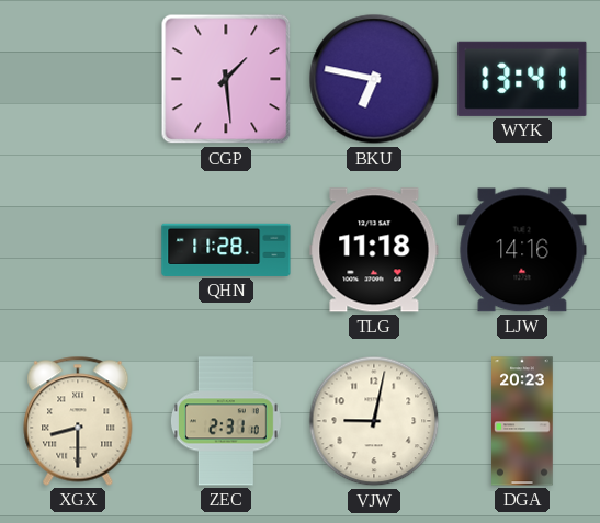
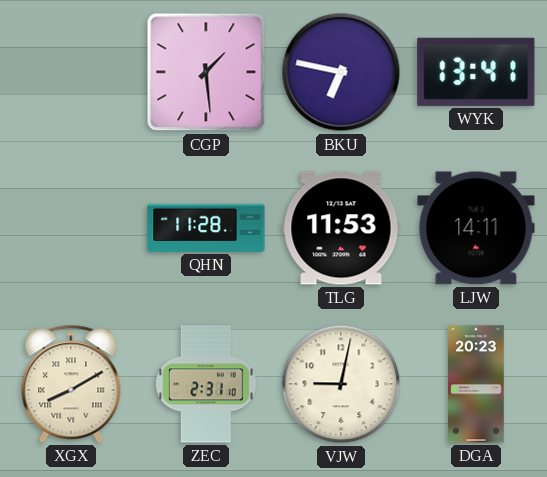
TLG: 11:18 -> 11:53 (341, 228)
LJW: 14:16 -> 14:11 (476, 228)
XGX: 8:30 -> 8:10 (71, 384)
